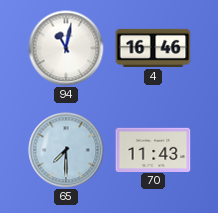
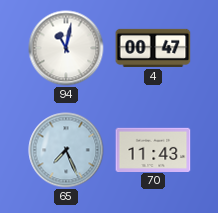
4: 16:46 -> 00:47 (153, 48)
65: 7:30 -> 7:26 (66, 150)
